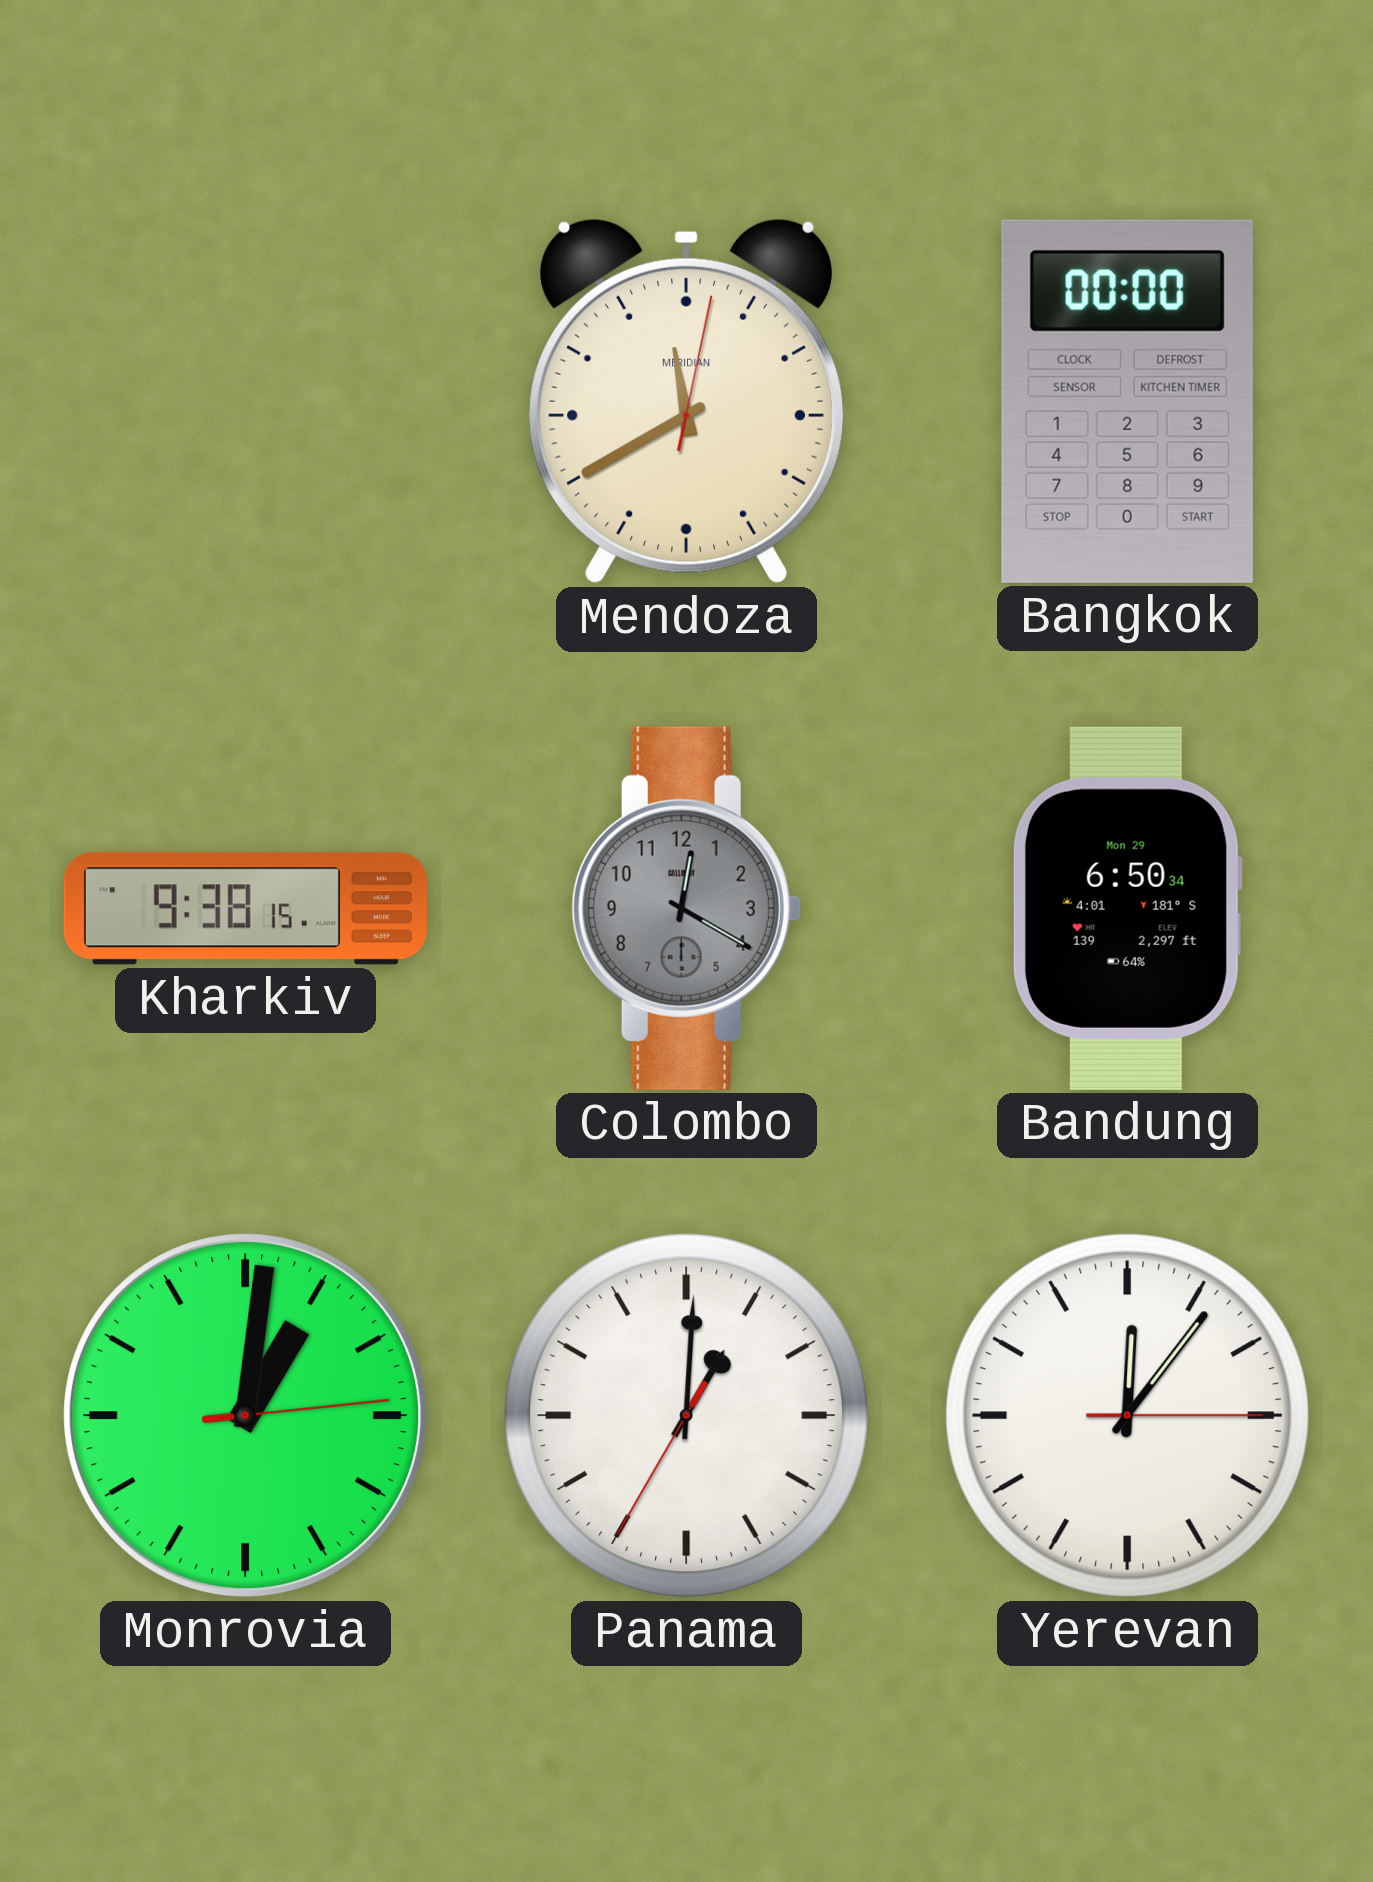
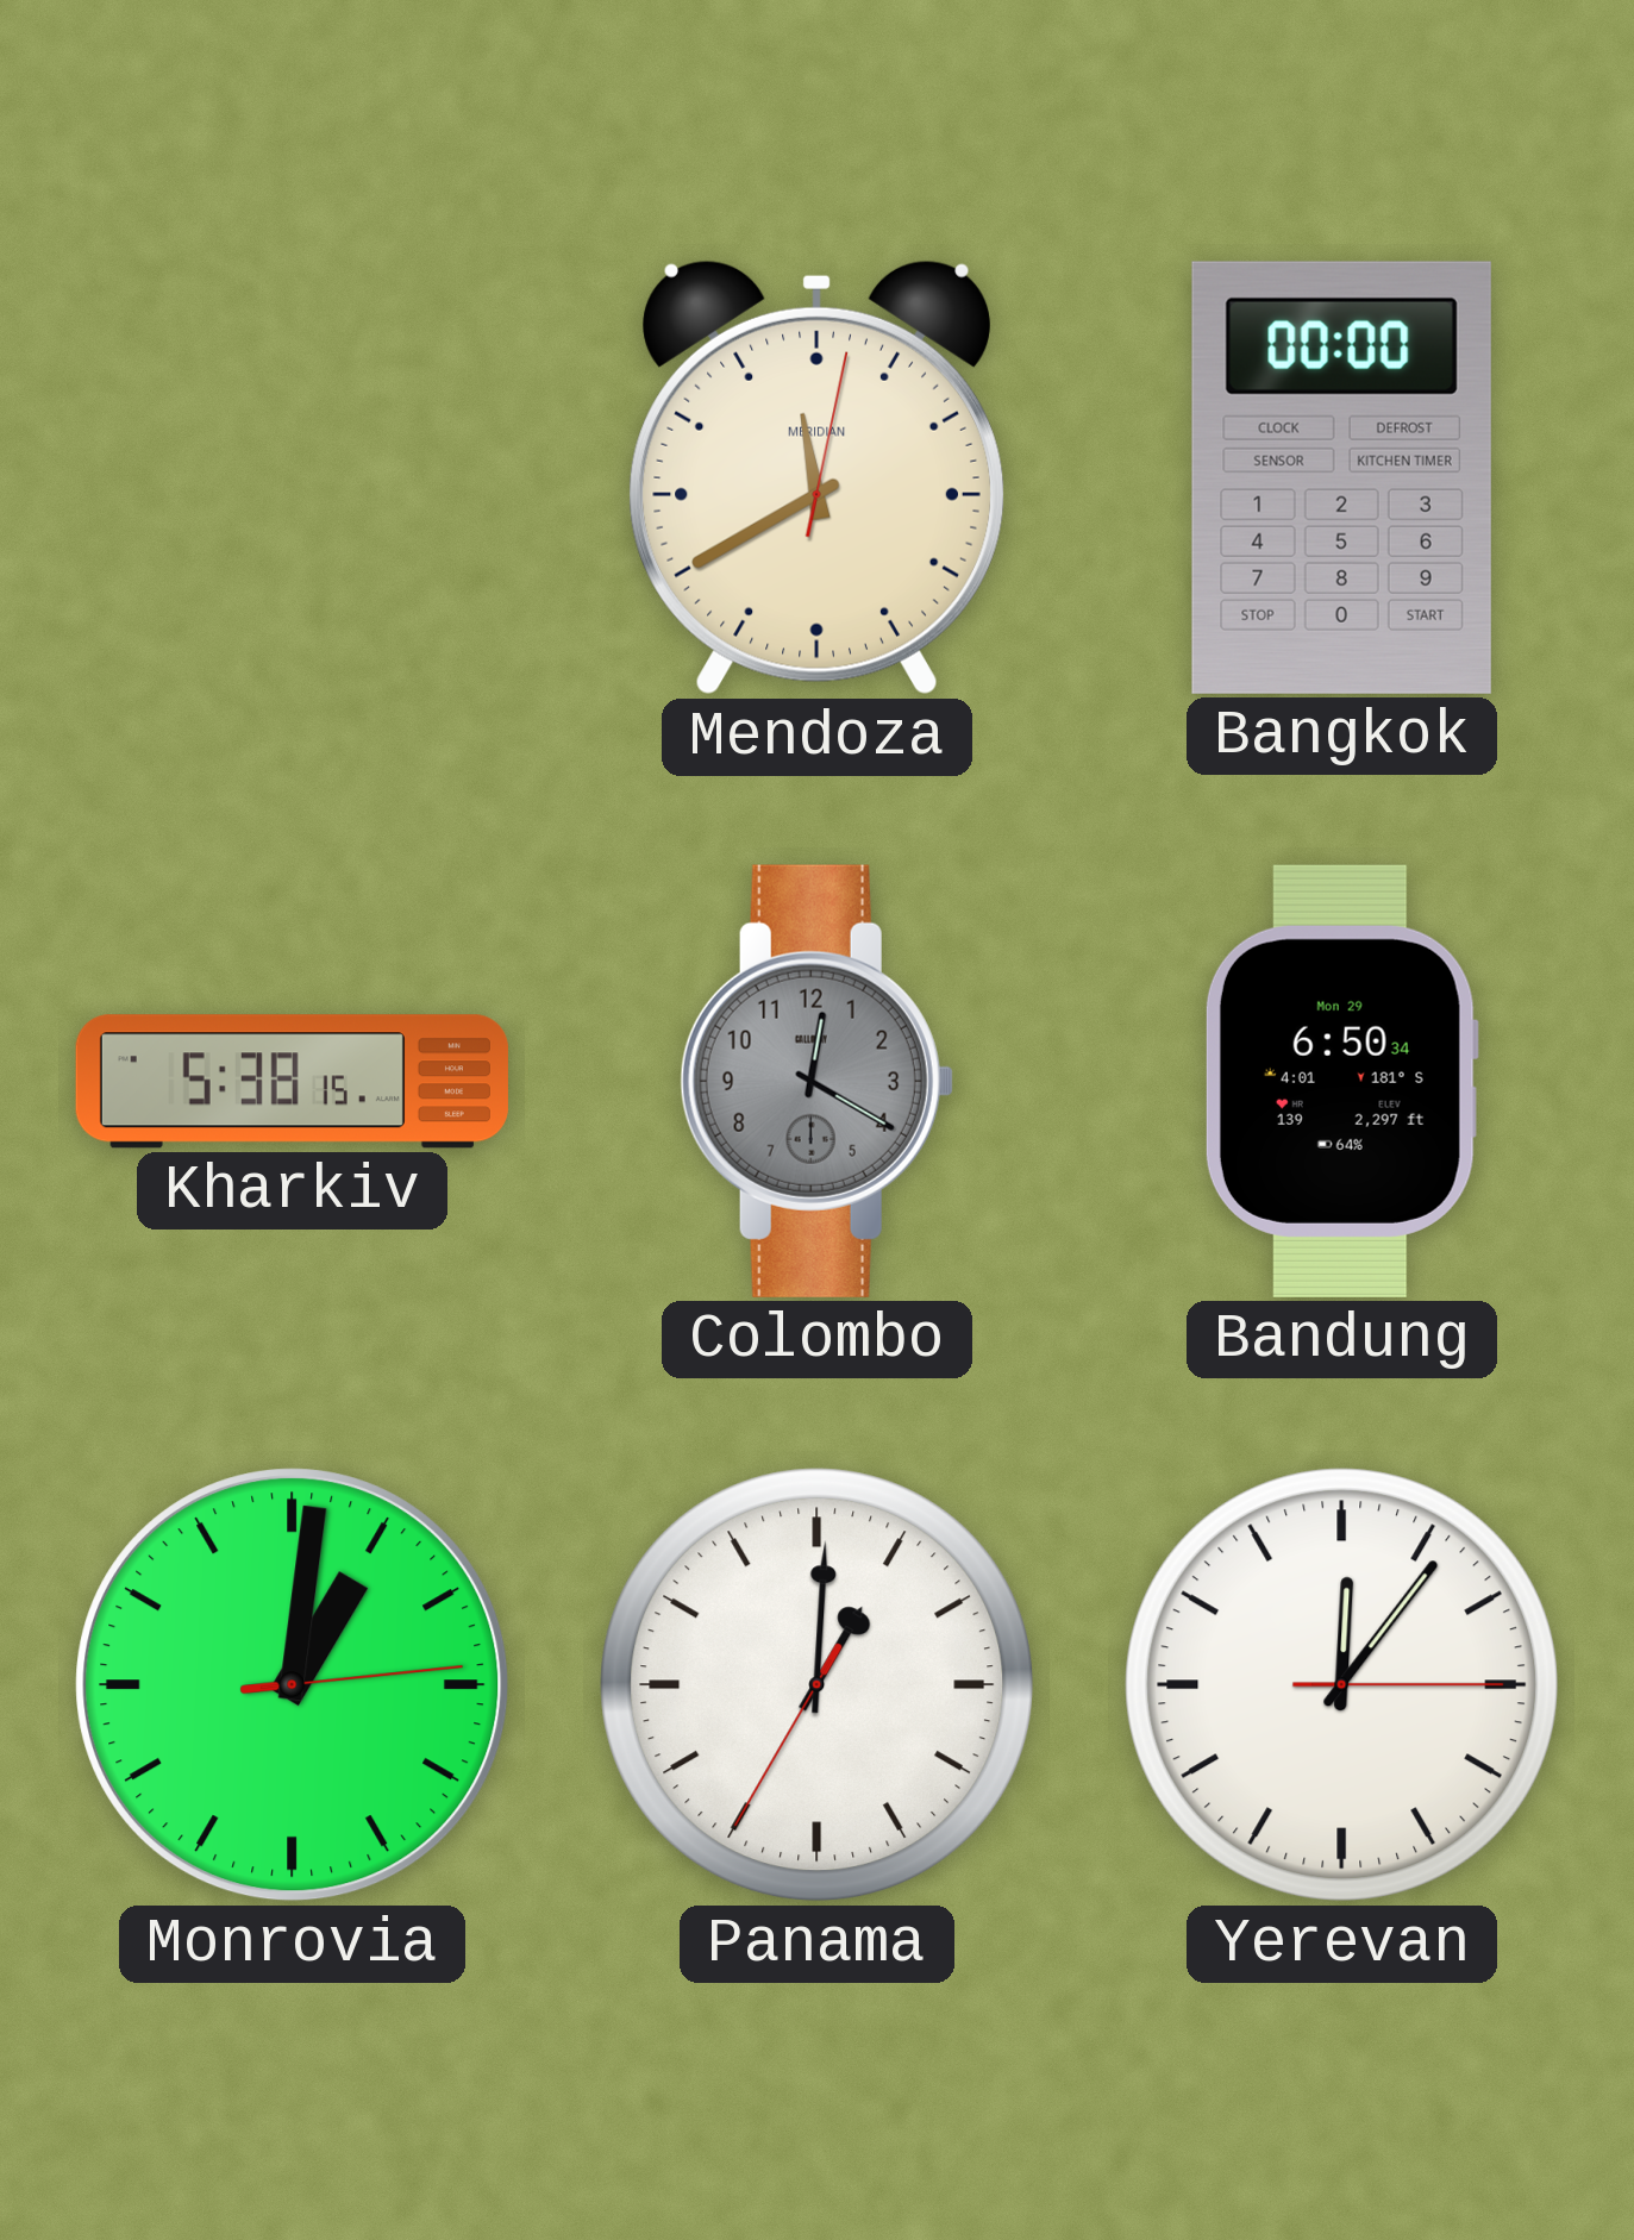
Kharkiv: 9:38 -> 5:38 (292, 1082)
